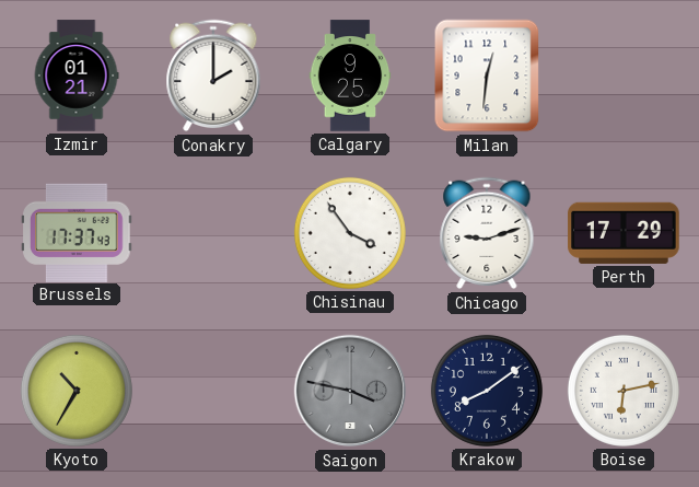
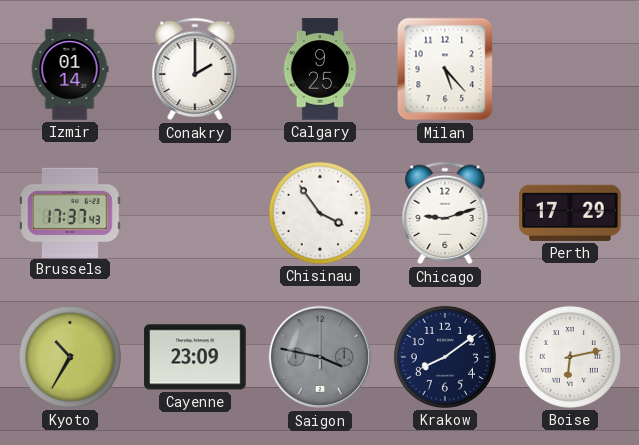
Izmir: 01:21 -> 01:14 (70, 69)
Milan: 12:31 -> 5:23 (445, 69)
Cayenne: none -> 23:09 (195, 357)
